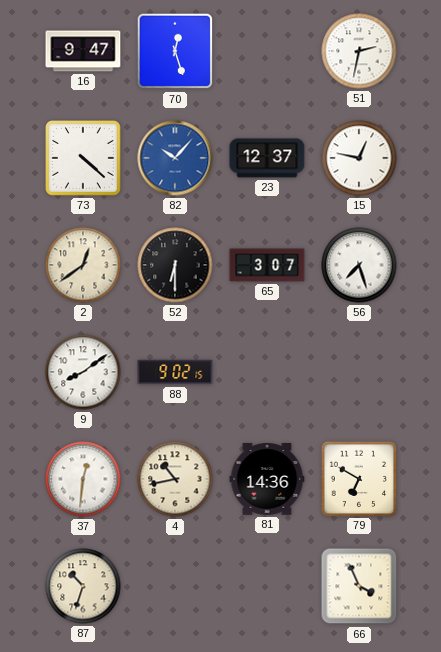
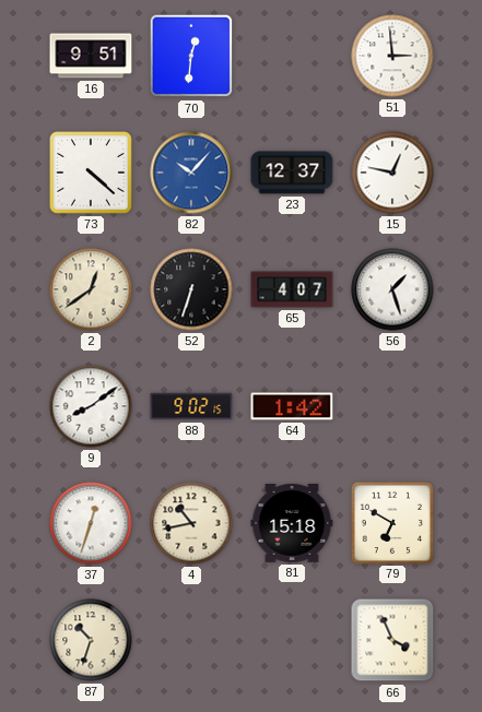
16: 9:47 -> 9:51 (91, 56)
70: 12:27 -> 12:31 (191, 56)
51: 2:32 -> 2:59 (392, 56)
52: 6:30 -> 6:33 (191, 289)
65: 3:07 -> 4:07 (292, 289)
56: 7:27 -> 1:27 (392, 289)
64: none -> 1:42 (292, 406)
37: 12:31 -> 12:33 (91, 523)
81: 14:36 -> 15:18 (292, 524)
